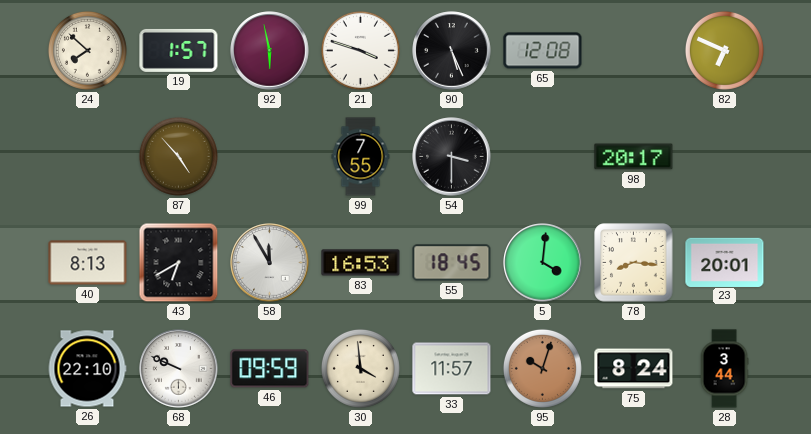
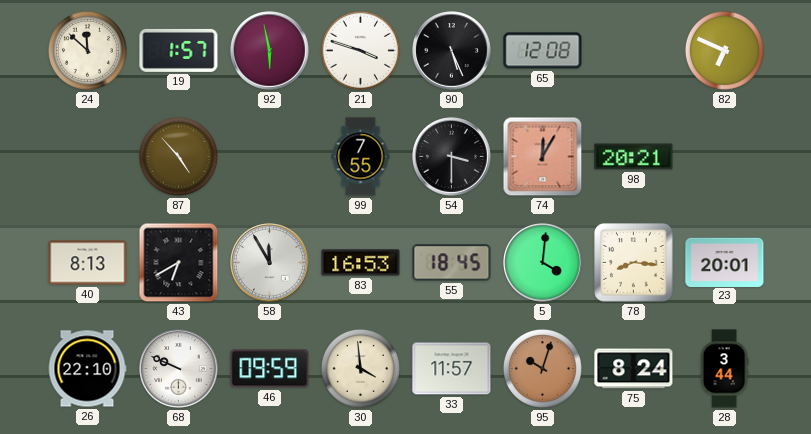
24: 7:52 -> 11:52 (87, 50)
74: none -> 12:05 (543, 157)
98: 20:17 -> 20:21 (634, 157)
